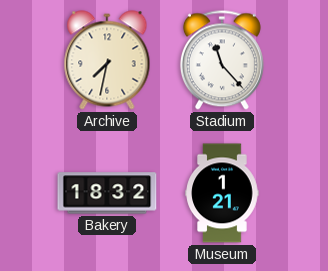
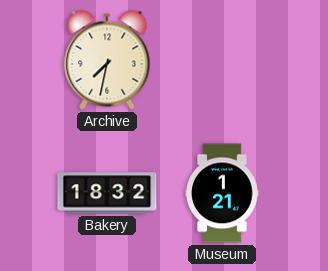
Stadium: 11:23 -> none (222, 60)
